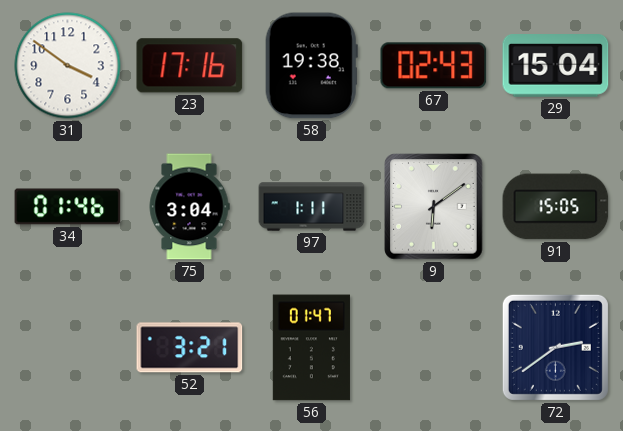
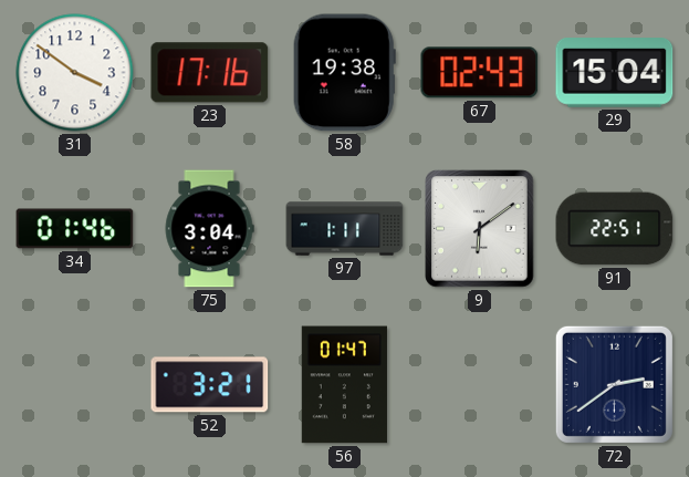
91: 15:05 -> 22:51 (615, 229)
